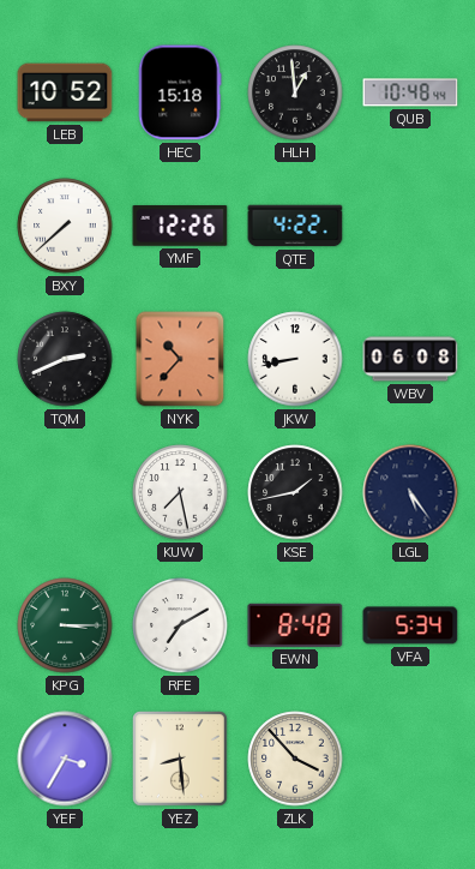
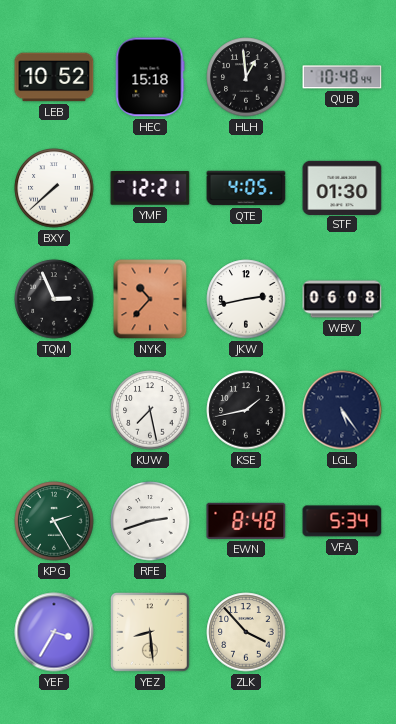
YMF: 12:26 -> 12:21 (150, 188)
QTE: 4:22 -> 4:05 (246, 188)
STF: none -> 01:30 (342, 187)
TQM: 2:41 -> 2:56 (54, 299)
JKW: 8:43 -> 2:43 (246, 299)
KPG: 3:15 -> 2:25 (54, 521)
RFE: 7:10 -> 2:42 (150, 521)
